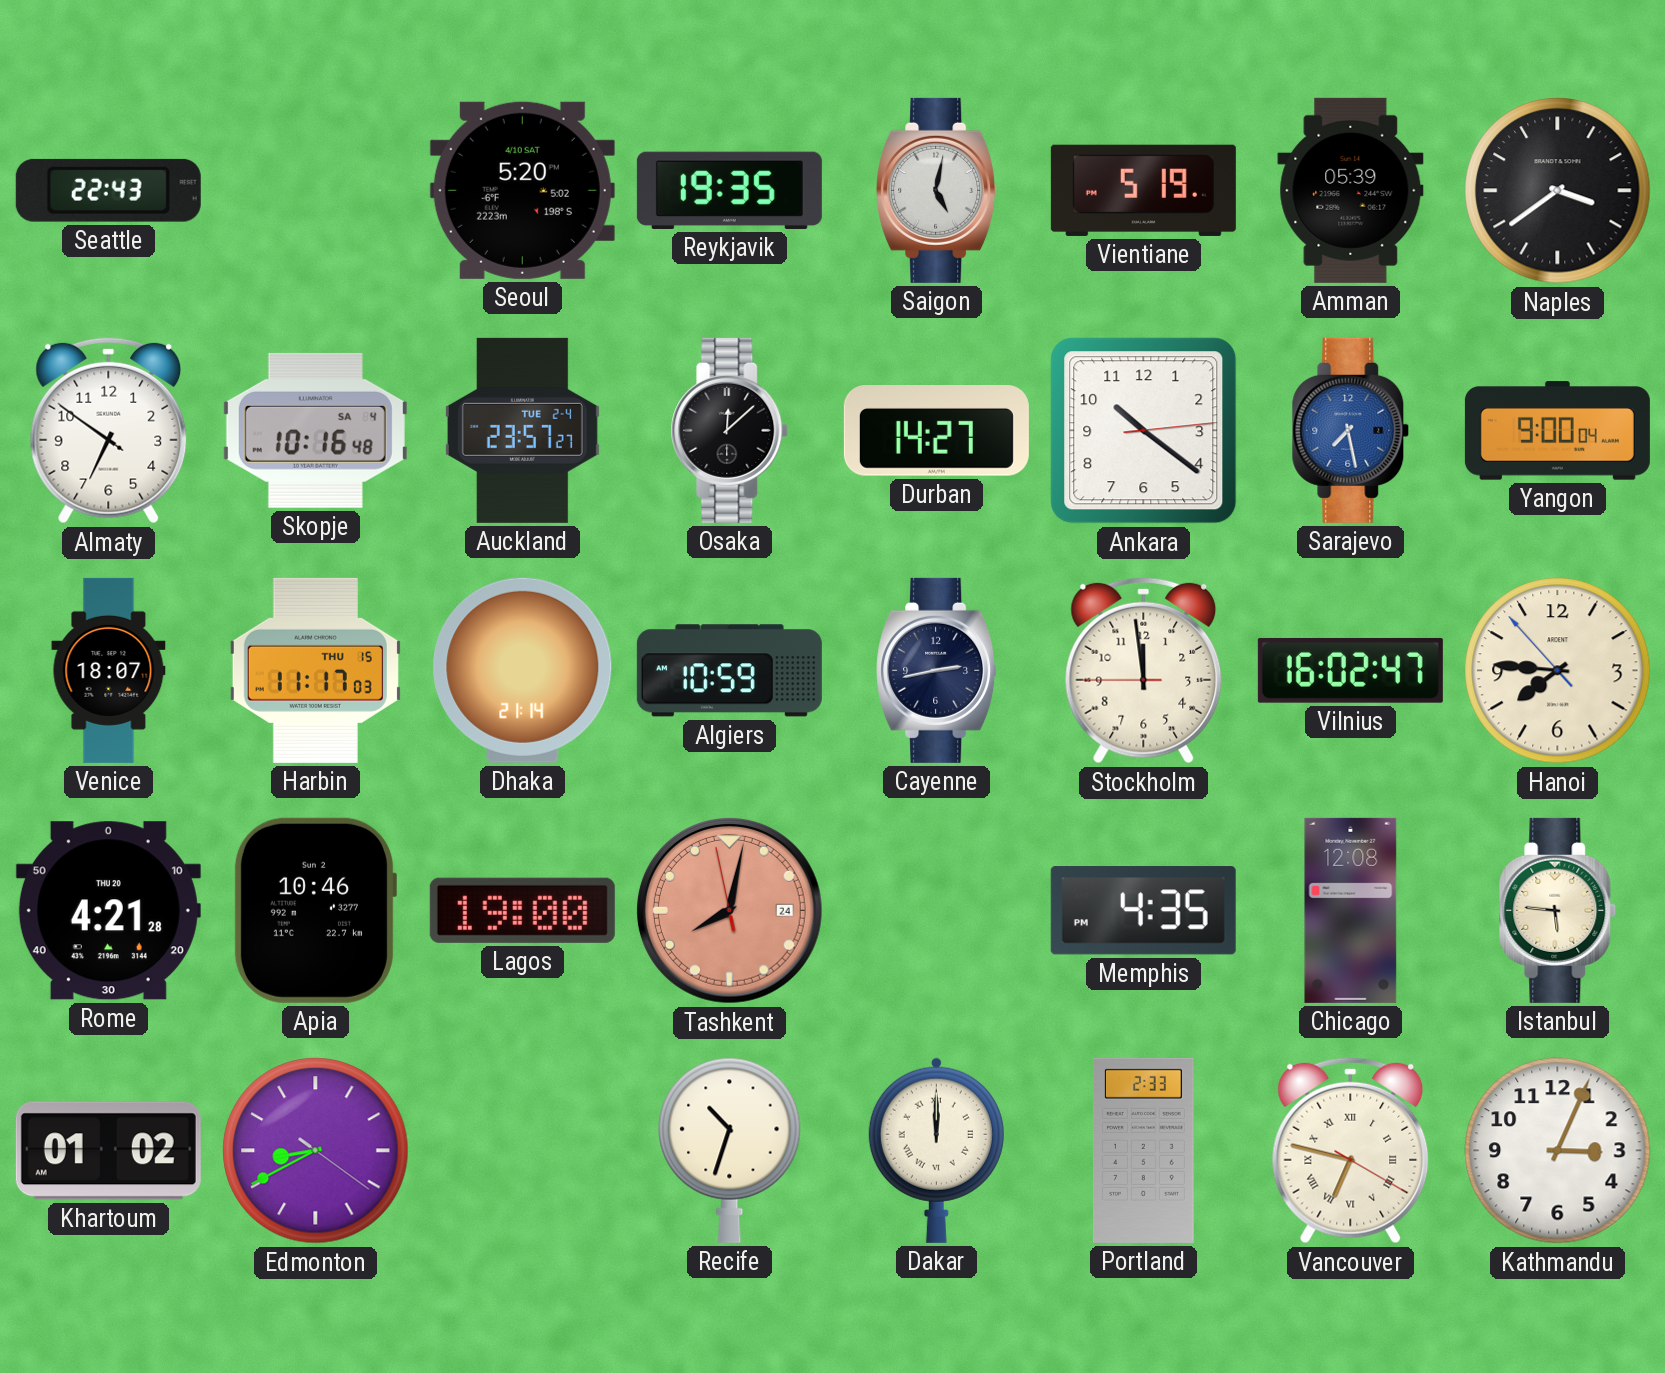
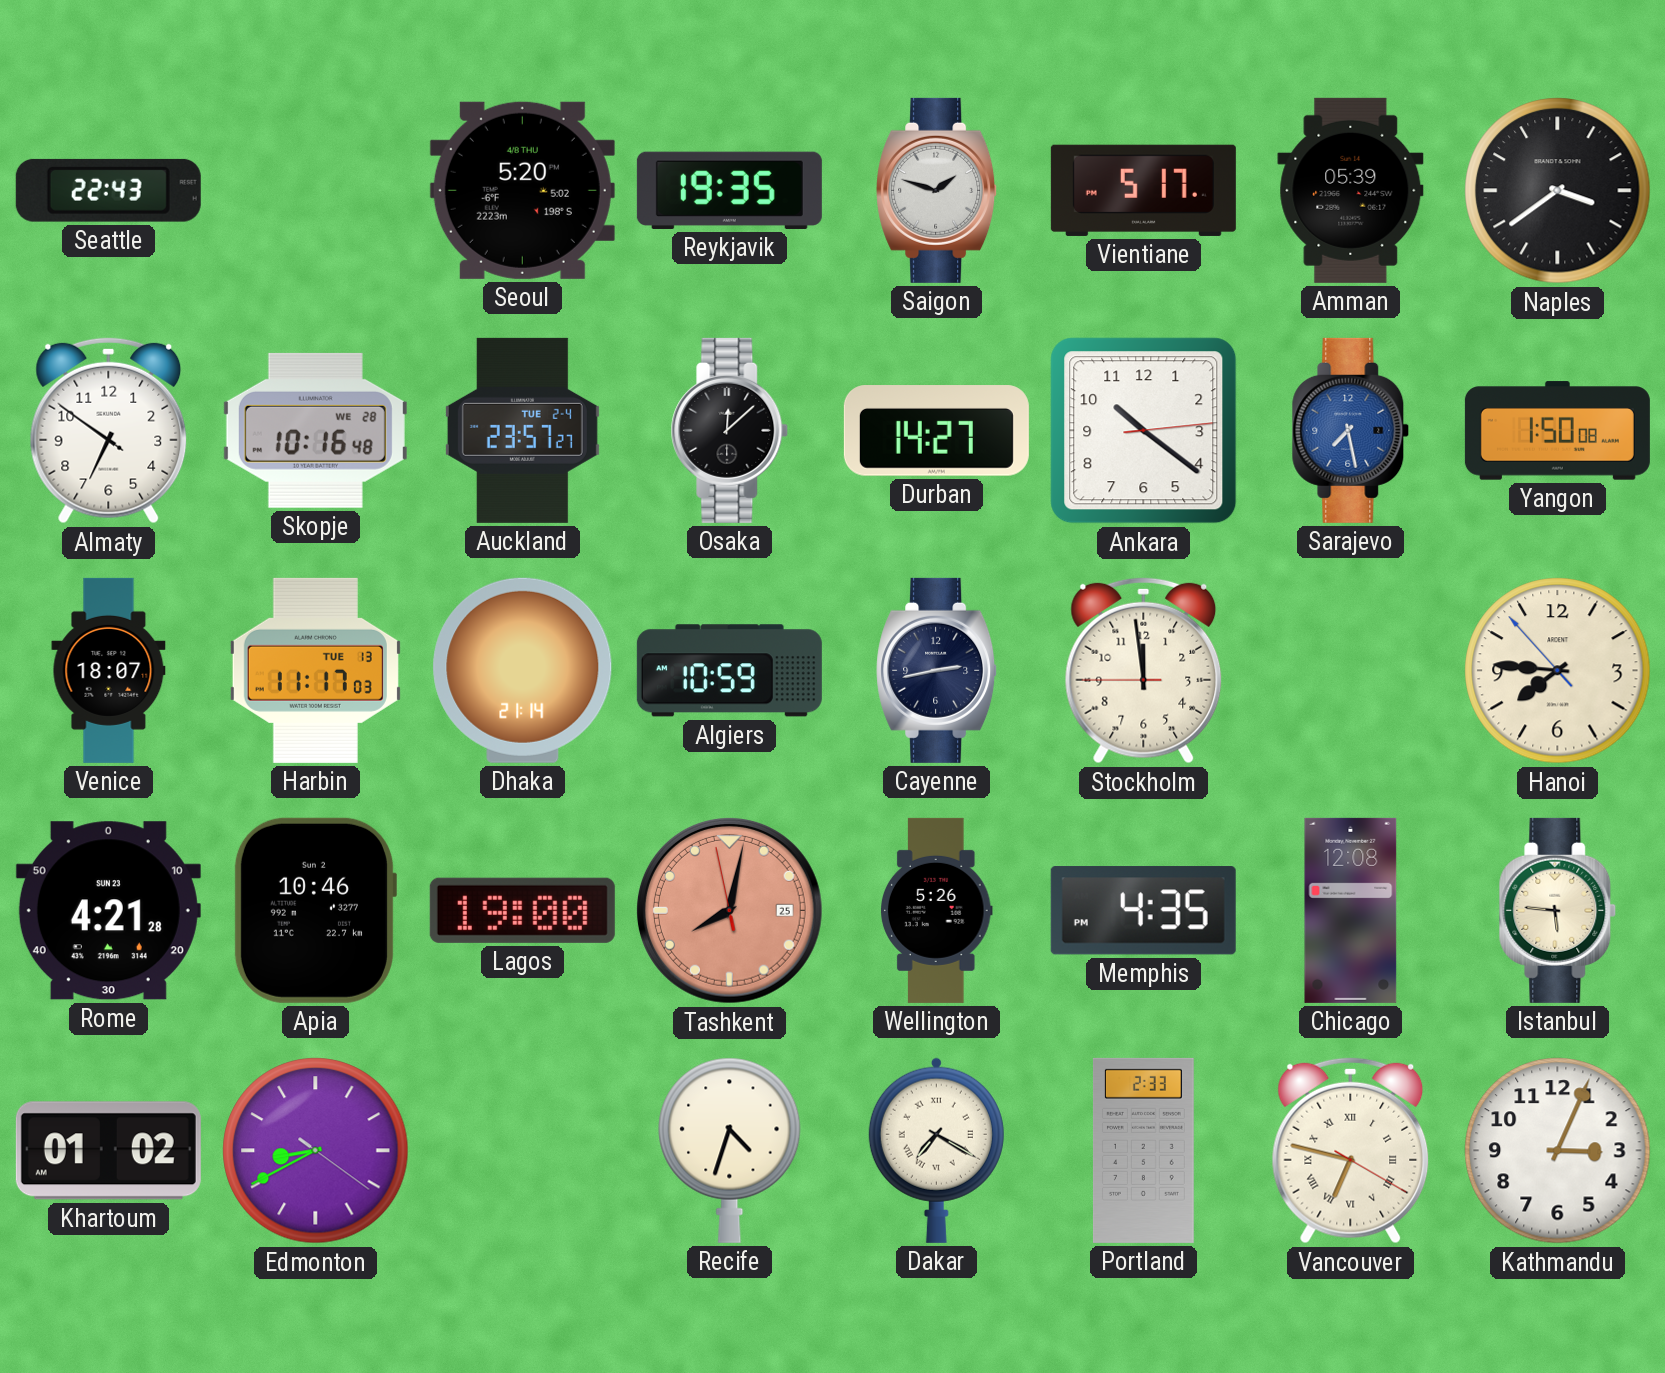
Seoul date: 4/10 SAT -> 4/8 THU (522, 190)
Saigon: 5:02 -> 1:48 (937, 190)
Vientiane: 5:19 -> 5:17 (1143, 190)
Skopje date: SA 4 -> WE 28 (315, 430)
Yangon: 9:00 -> 1:50 (1557, 431)
Harbin date: THU 15 -> TUE 13 (315, 670)
Vilnius: 16:02 -> none (1350, 670)
Rome date: THU 20 -> SUN 23 (108, 911)
Tashkent date: 24 -> 25 (729, 910)
Wellington: none -> 5:26 (937, 910)
Recife: 10:33 -> 4:33 (730, 1150)
Dakar: 12:00 -> 7:20 (936, 1150)
